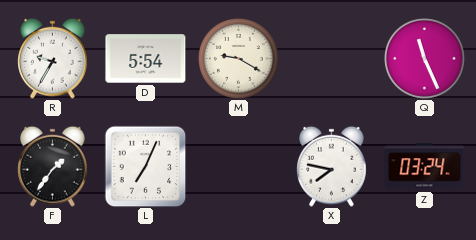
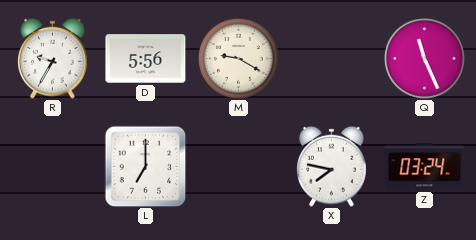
D: 5:54 -> 5:56 (146, 59)
F: 1:36 -> none (53, 166)
L: 7:04 -> 7:00 (145, 166)
